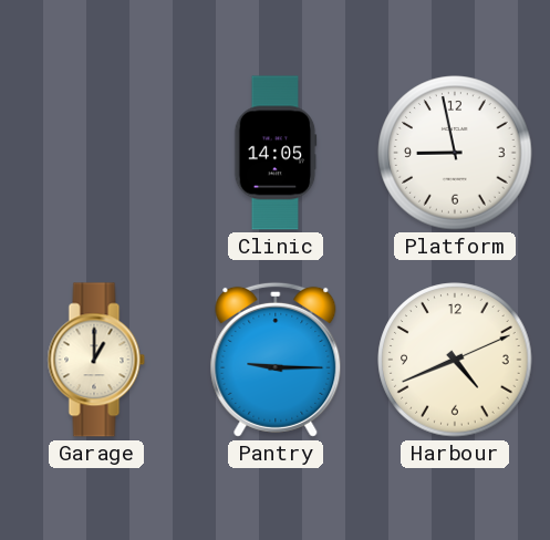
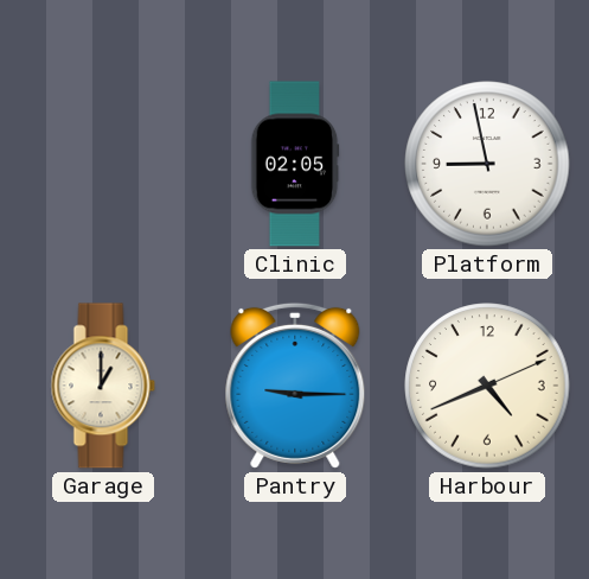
Clinic: 14:05 -> 02:05 (295, 164)
